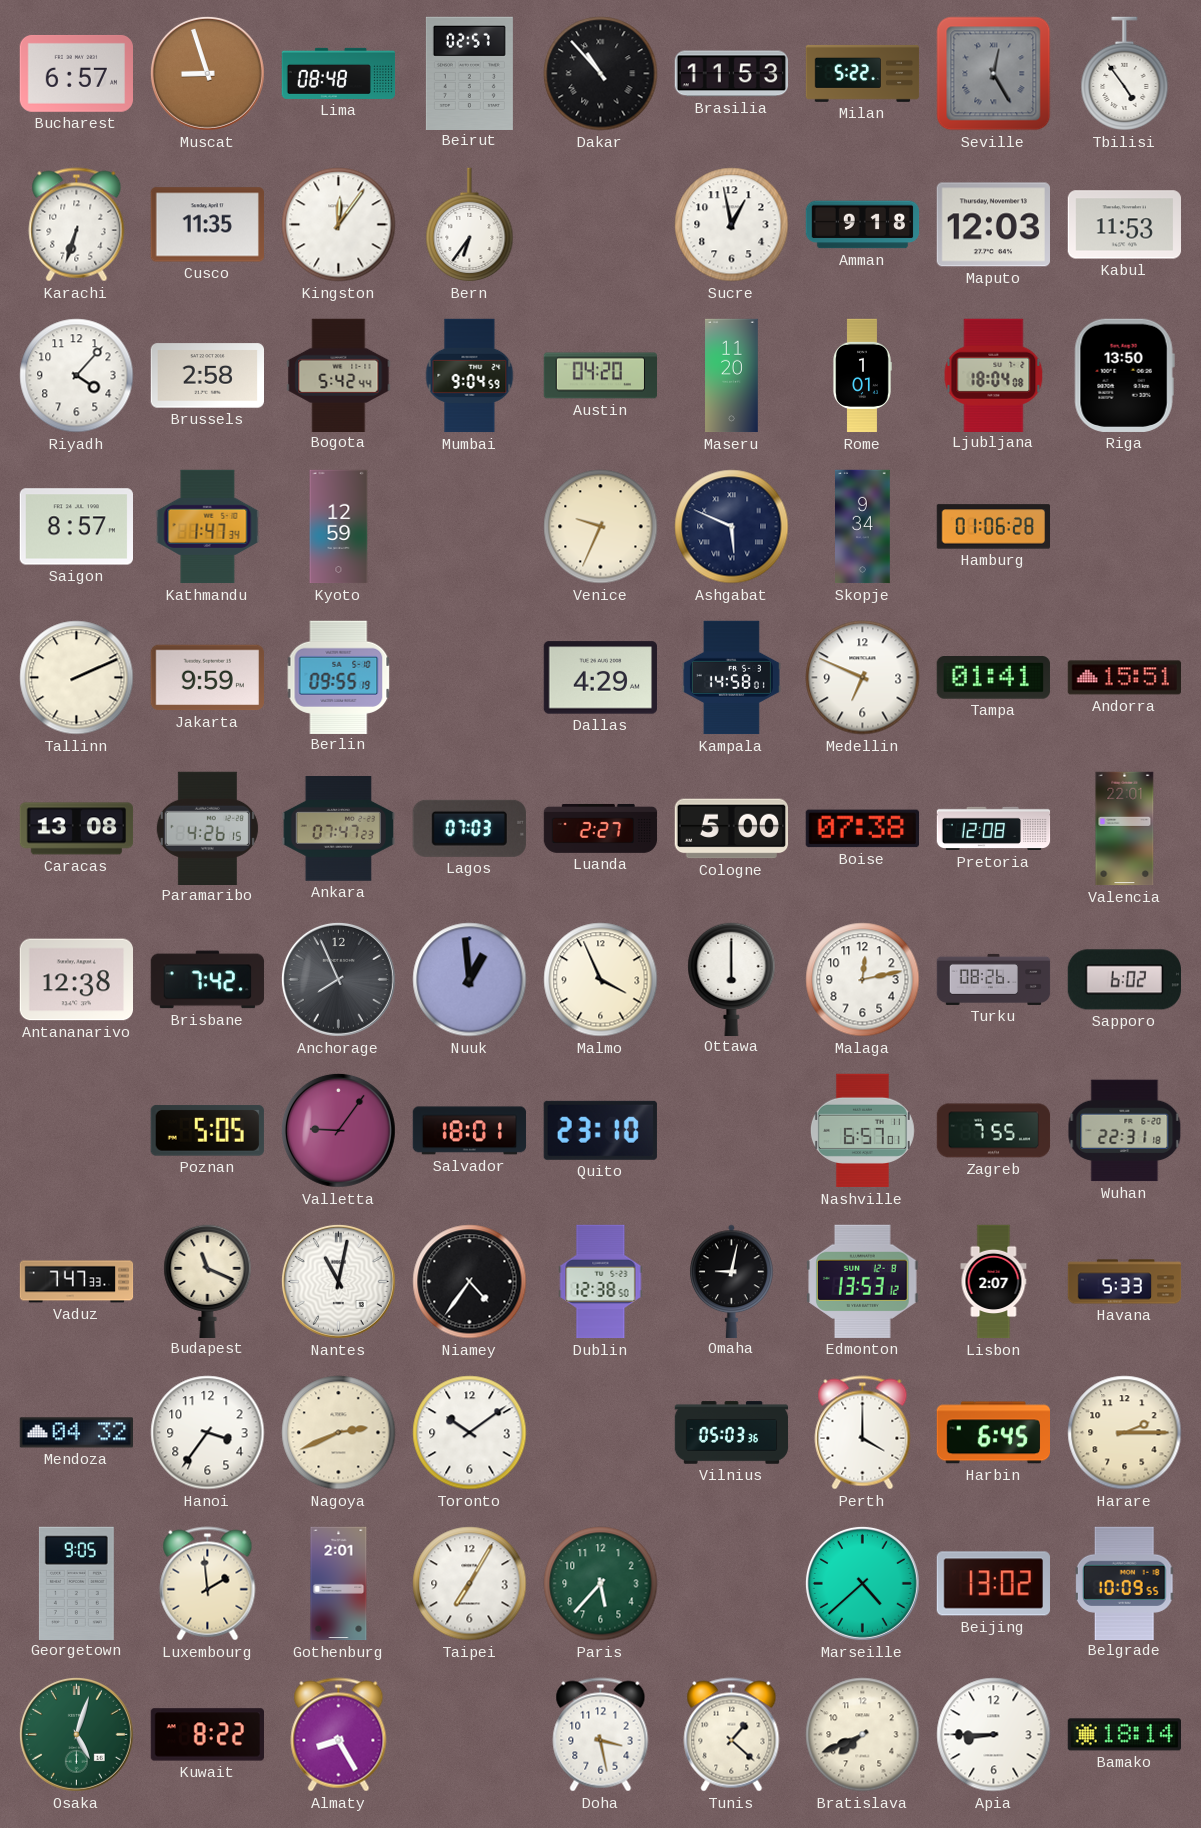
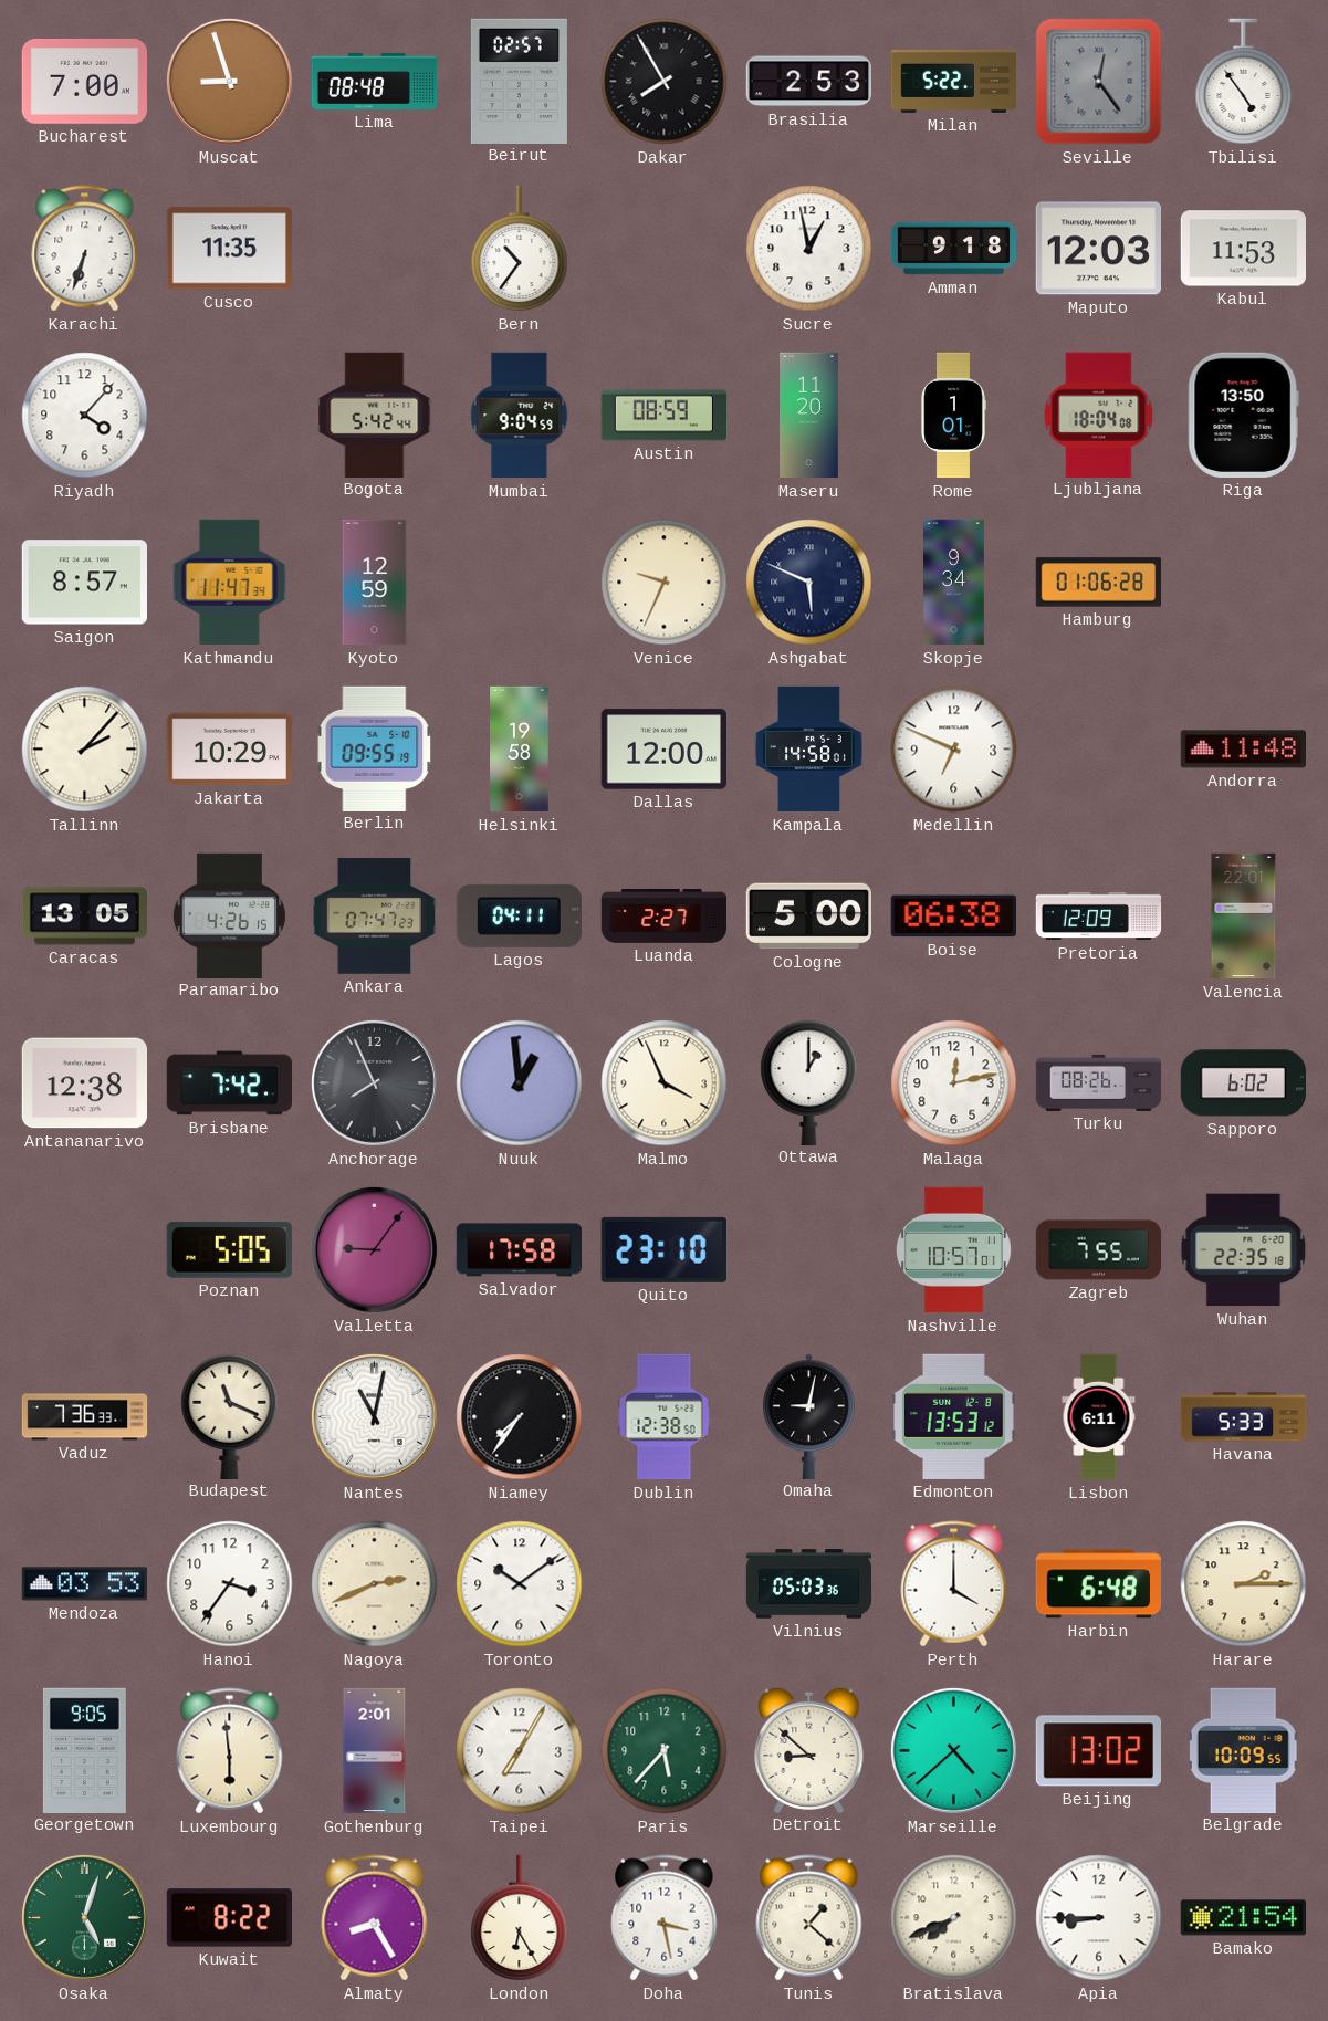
Bucharest: 6:57 -> 7:00 (84, 81)
Dakar: 10:53 -> 7:55 (665, 82)
Brasilia: 11:53 -> 2:53 (808, 82)
Seville: 12:25 -> 12:24 (1099, 82)
Kingston: 12:06 -> none (339, 225)
Bern: 6:36 -> 10:36 (520, 249)
Brussels: 2:58 -> none (207, 376)
Austin: 04:20 -> 08:59 (665, 416)
Kathmandu: 1:47 -> 11:47 (230, 583)
Tallinn: 2:11 -> 2:07 (85, 750)
Jakarta: 9:59 -> 10:29 (229, 750)
Helsinki: none -> 19:58 (520, 750)
Dallas: 4:29 -> 12:00 (663, 750)
Tampa: 01:41 -> none (993, 678)
Andorra: 15:51 -> 11:48 (1243, 750)
Caracas: 13:08 -> 13:05 (85, 917)
Lagos: 07:03 -> 04:11 (519, 915)
Boise: 07:38 -> 06:38 (953, 917)
Pretoria: 12:08 -> 12:09 (1099, 917)
Ottawa: 6:00 -> 1:00 (809, 1082)
Salvador: 18:01 -> 17:58 (520, 1250)
Nashville: 6:57 -> 10:57 (953, 1250)
Wuhan: 22:31 -> 22:35 (1244, 1250)
Vaduz: 7:47 -> 7:36 (85, 1417)
Niamey: 4:36 -> 7:36 (520, 1417)
Lisbon: 2:07 -> 6:11 (1099, 1417)
Mendoza: 04:32 -> 03:53 (85, 1584)
Harbin: 6:45 -> 6:48 (1098, 1584)
Luxembourg: 1:59 -> 5:59 (230, 1751)
Detroit: none -> 8:52 (809, 1749)
London: none -> 6:25 (520, 1918)
Bamako: 18:14 -> 21:54 (1243, 1918)
